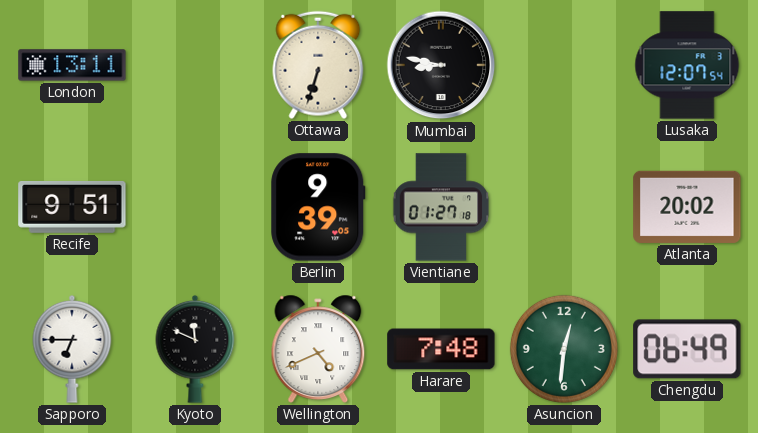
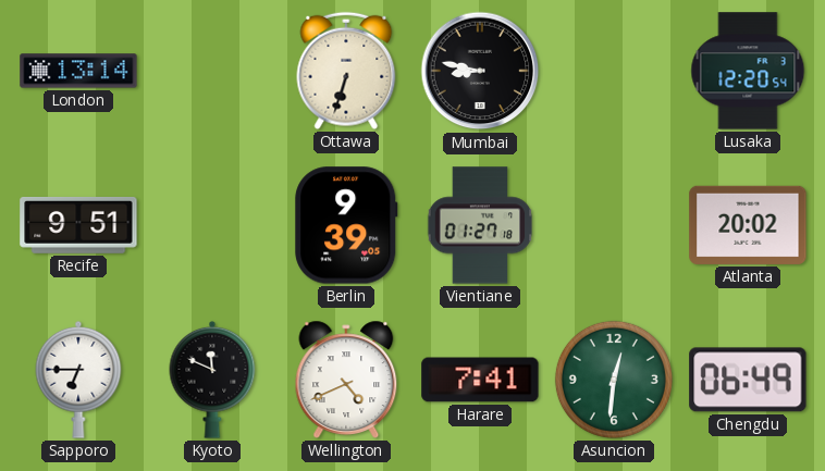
London: 13:11 -> 13:14 (78, 71)
Lusaka: 12:07 -> 12:20 (748, 71)
Harare: 7:48 -> 7:41 (480, 380)
